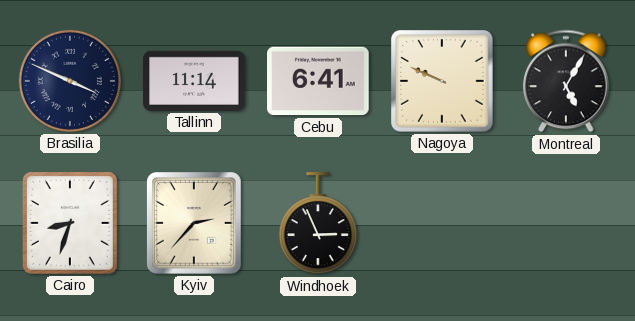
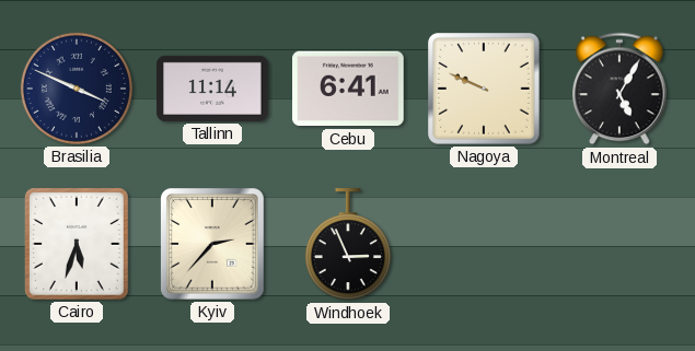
Cairo: 8:33 -> 5:33 (77, 244)
